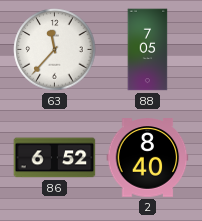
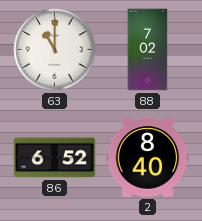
63: 11:37 -> 11:00 (55, 50)
88: 7:05 -> 7:02 (148, 50)
